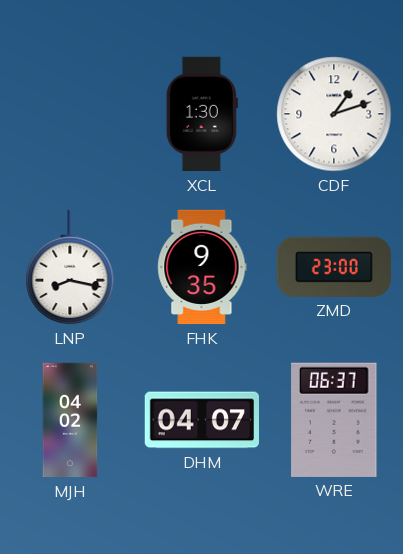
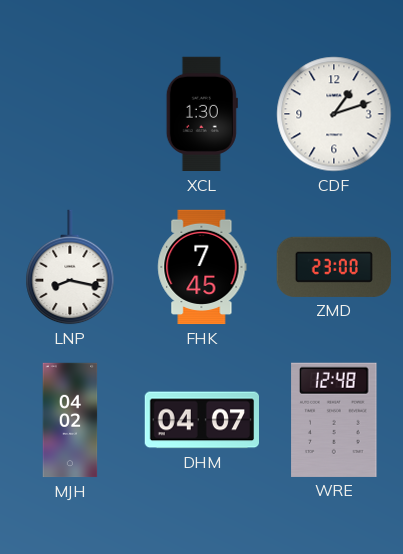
FHK: 9:35 -> 7:45 (202, 267)
WRE: 06:37 -> 12:48 (334, 420)
